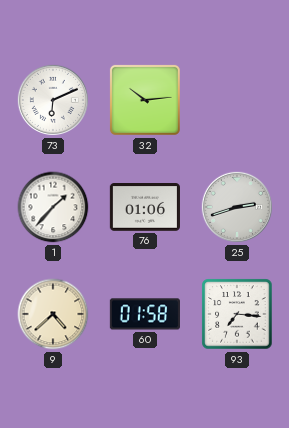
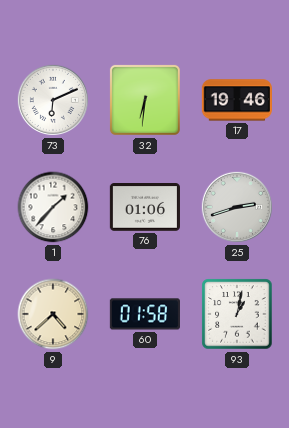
32: 10:14 -> 6:31 (145, 100)
17: none -> 19:46 (237, 100)
93: 7:16 -> 1:02 (237, 314)
